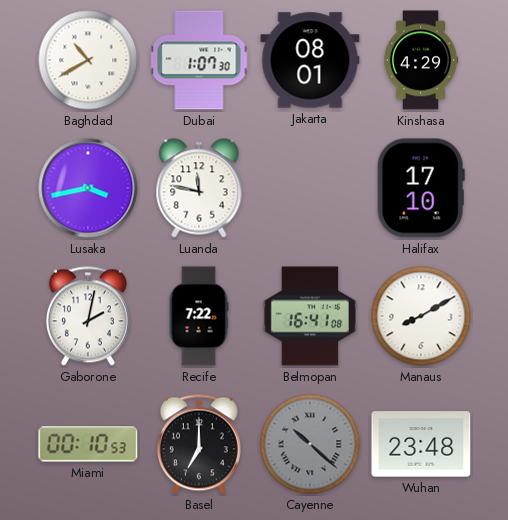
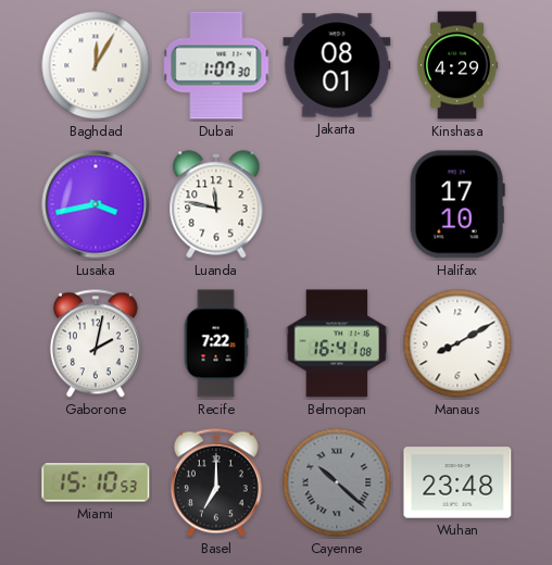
Baghdad: 10:40 -> 12:05 (96, 65)
Miami: 00:10 -> 15:10 (96, 482)
